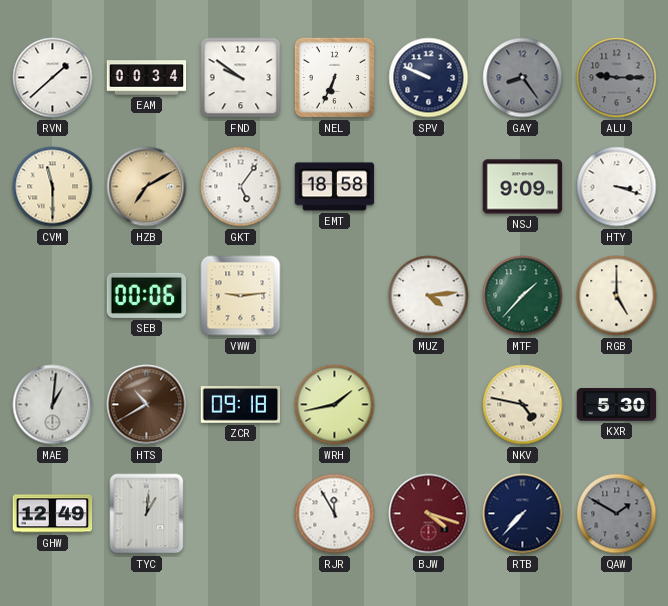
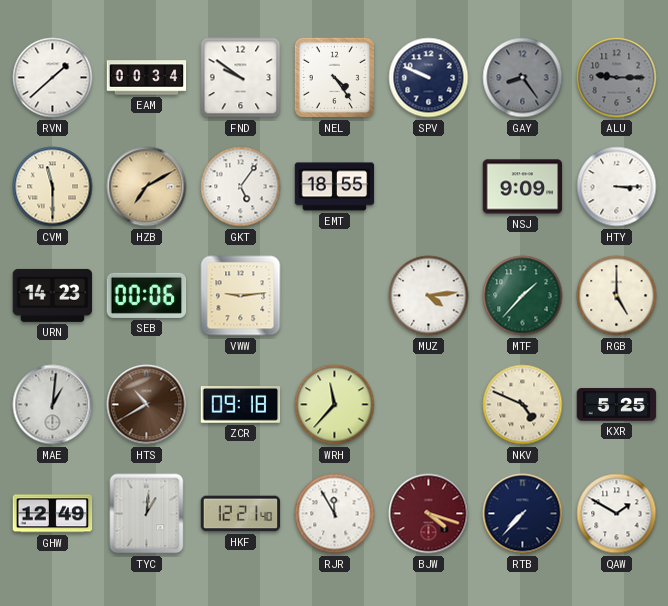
NEL: 6:34 -> 4:24 (334, 77)
EMT: 18:58 -> 18:55 (335, 187)
HTY: 3:18 -> 3:15 (617, 187)
URN: none -> 14:23 (53, 295)
WRH: 1:43 -> 11:37 (335, 405)
NKV: 4:47 -> 4:49 (523, 405)
KXR: 5:30 -> 5:25 (617, 405)
HKF: none -> 12:21 (241, 514)
QAW dial: grey -> white (617, 514)
